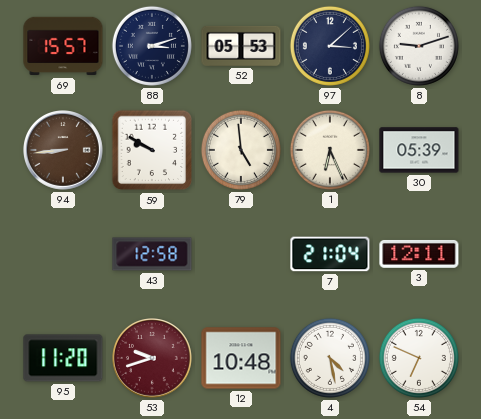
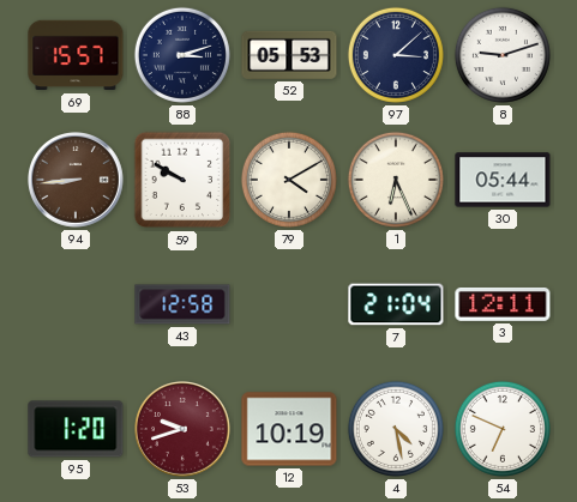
79: 4:59 -> 4:10 (289, 180)
30: 05:39 -> 05:44 (503, 180)
95: 11:20 -> 1:20 (76, 429)
12: 10:48 -> 10:19 (289, 429)
